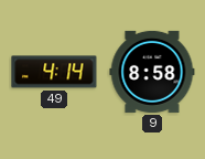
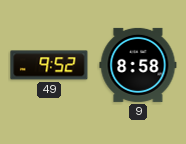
49: 4:14 -> 9:52 (49, 65)
